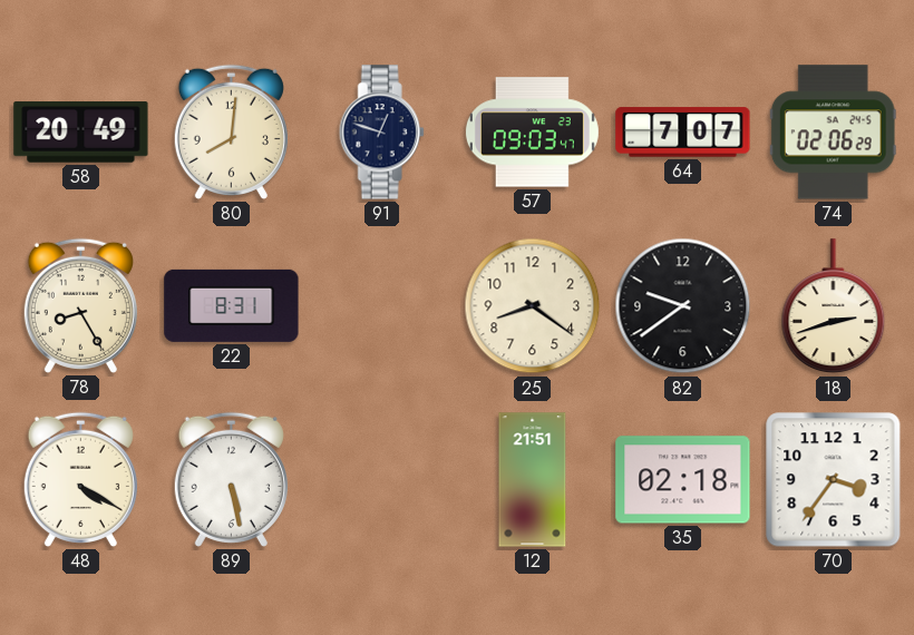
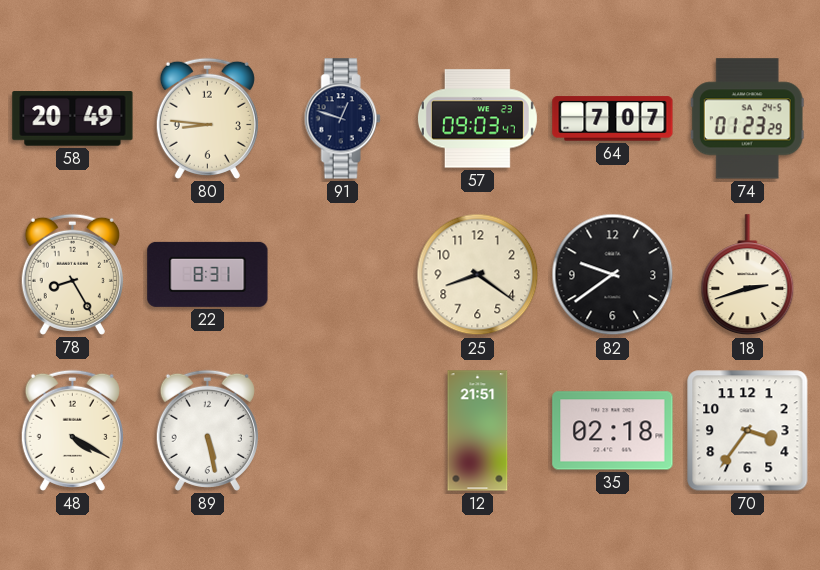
80: 8:01 -> 8:46 (207, 118)
74: 02:06 -> 01:23 (747, 119)
